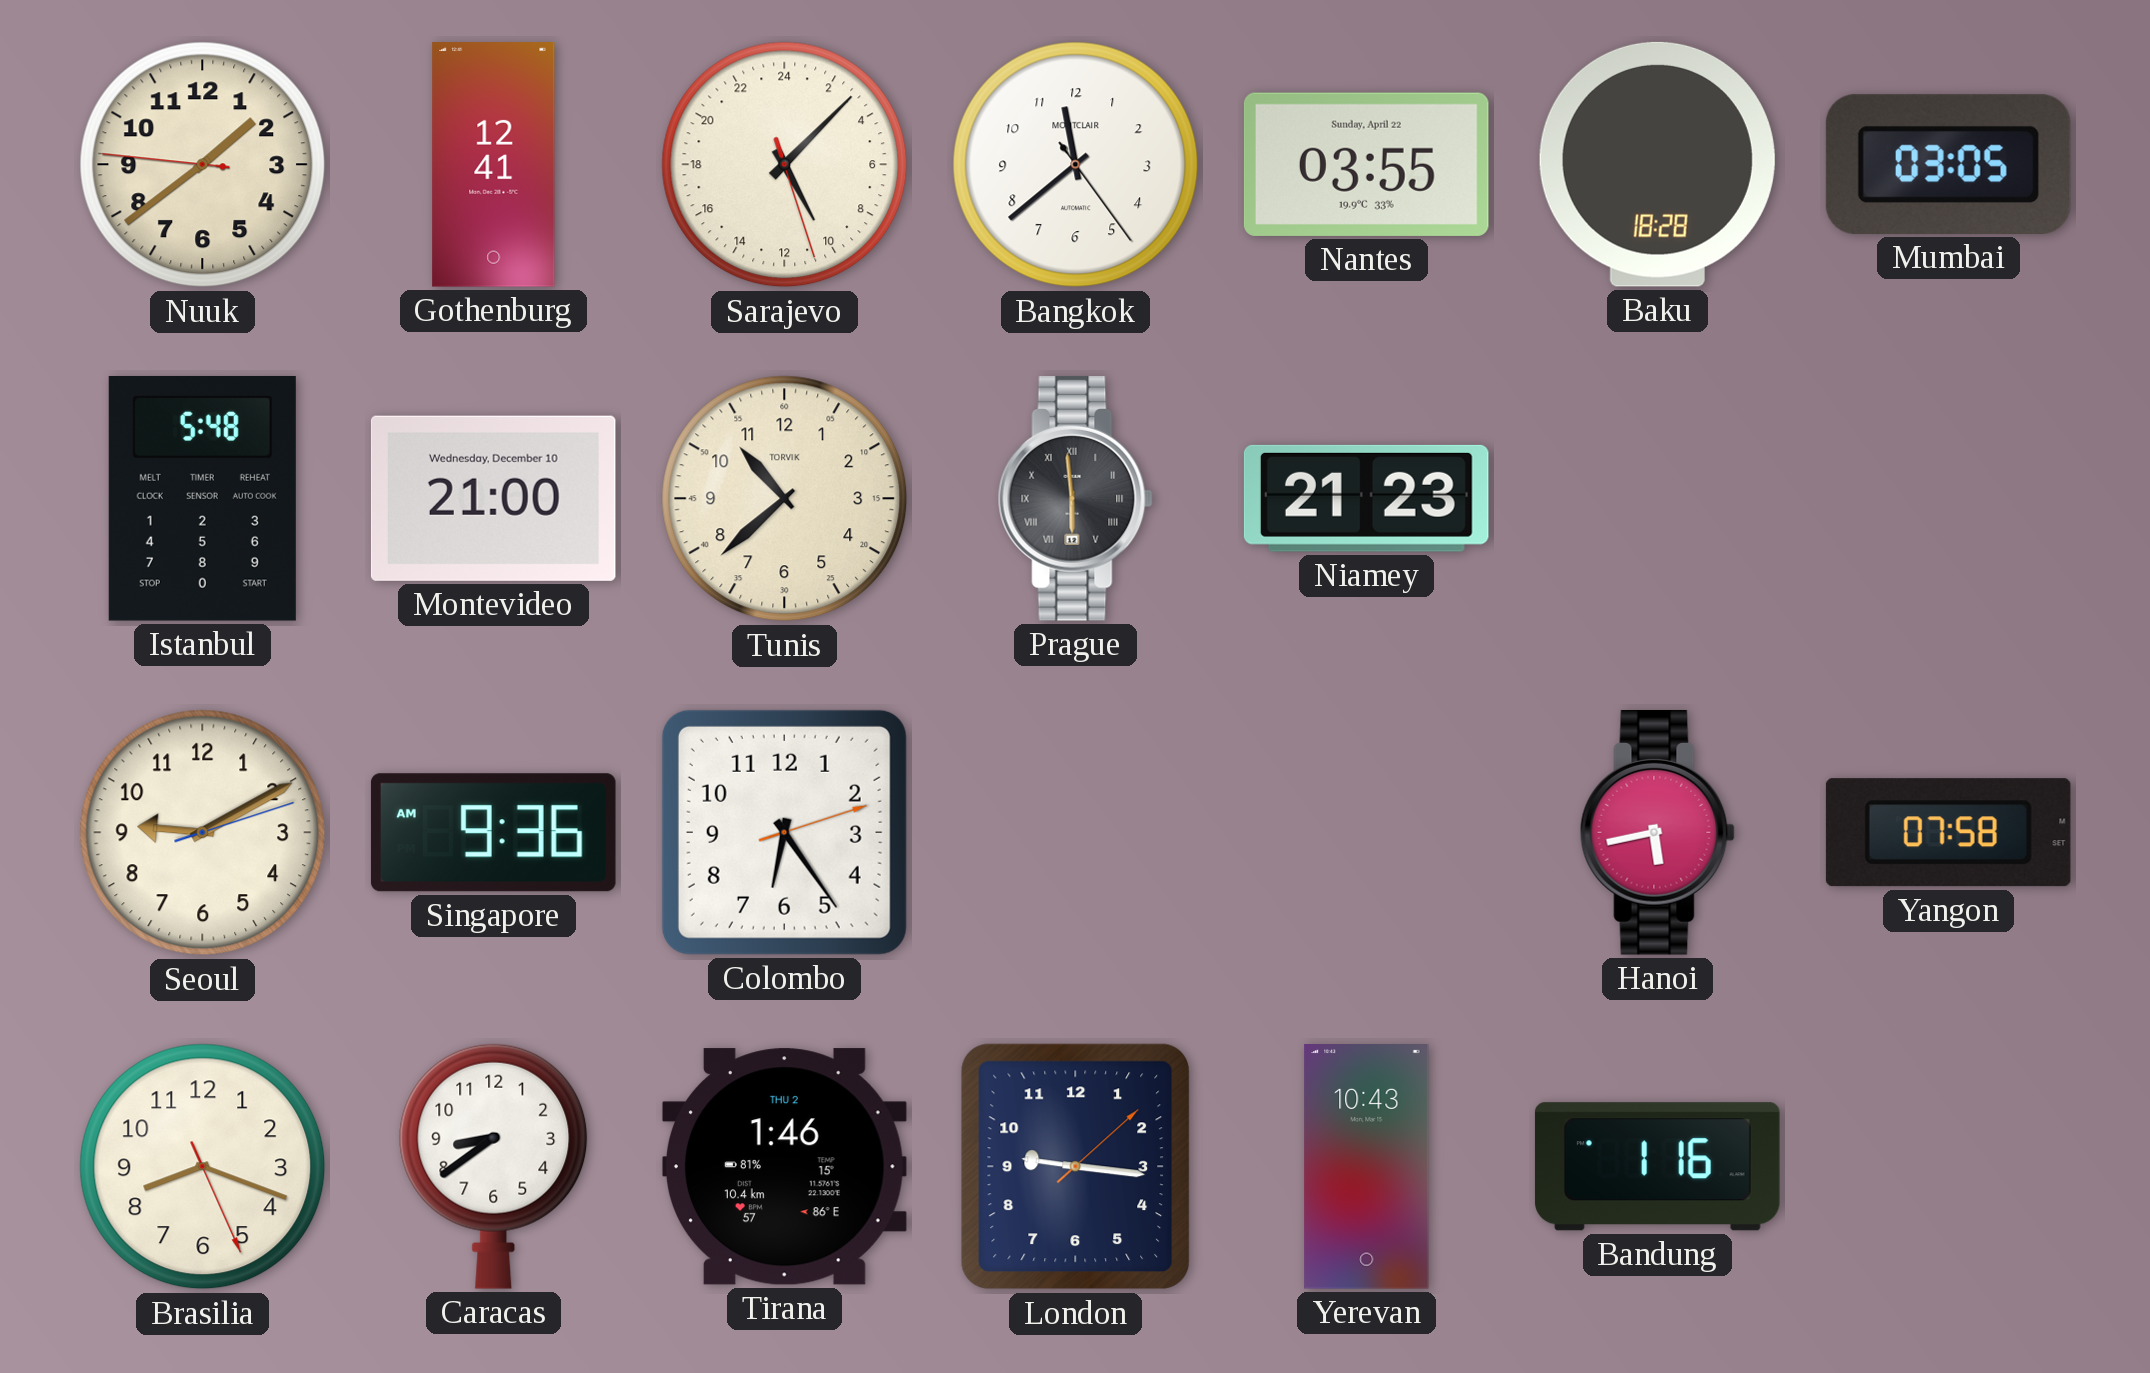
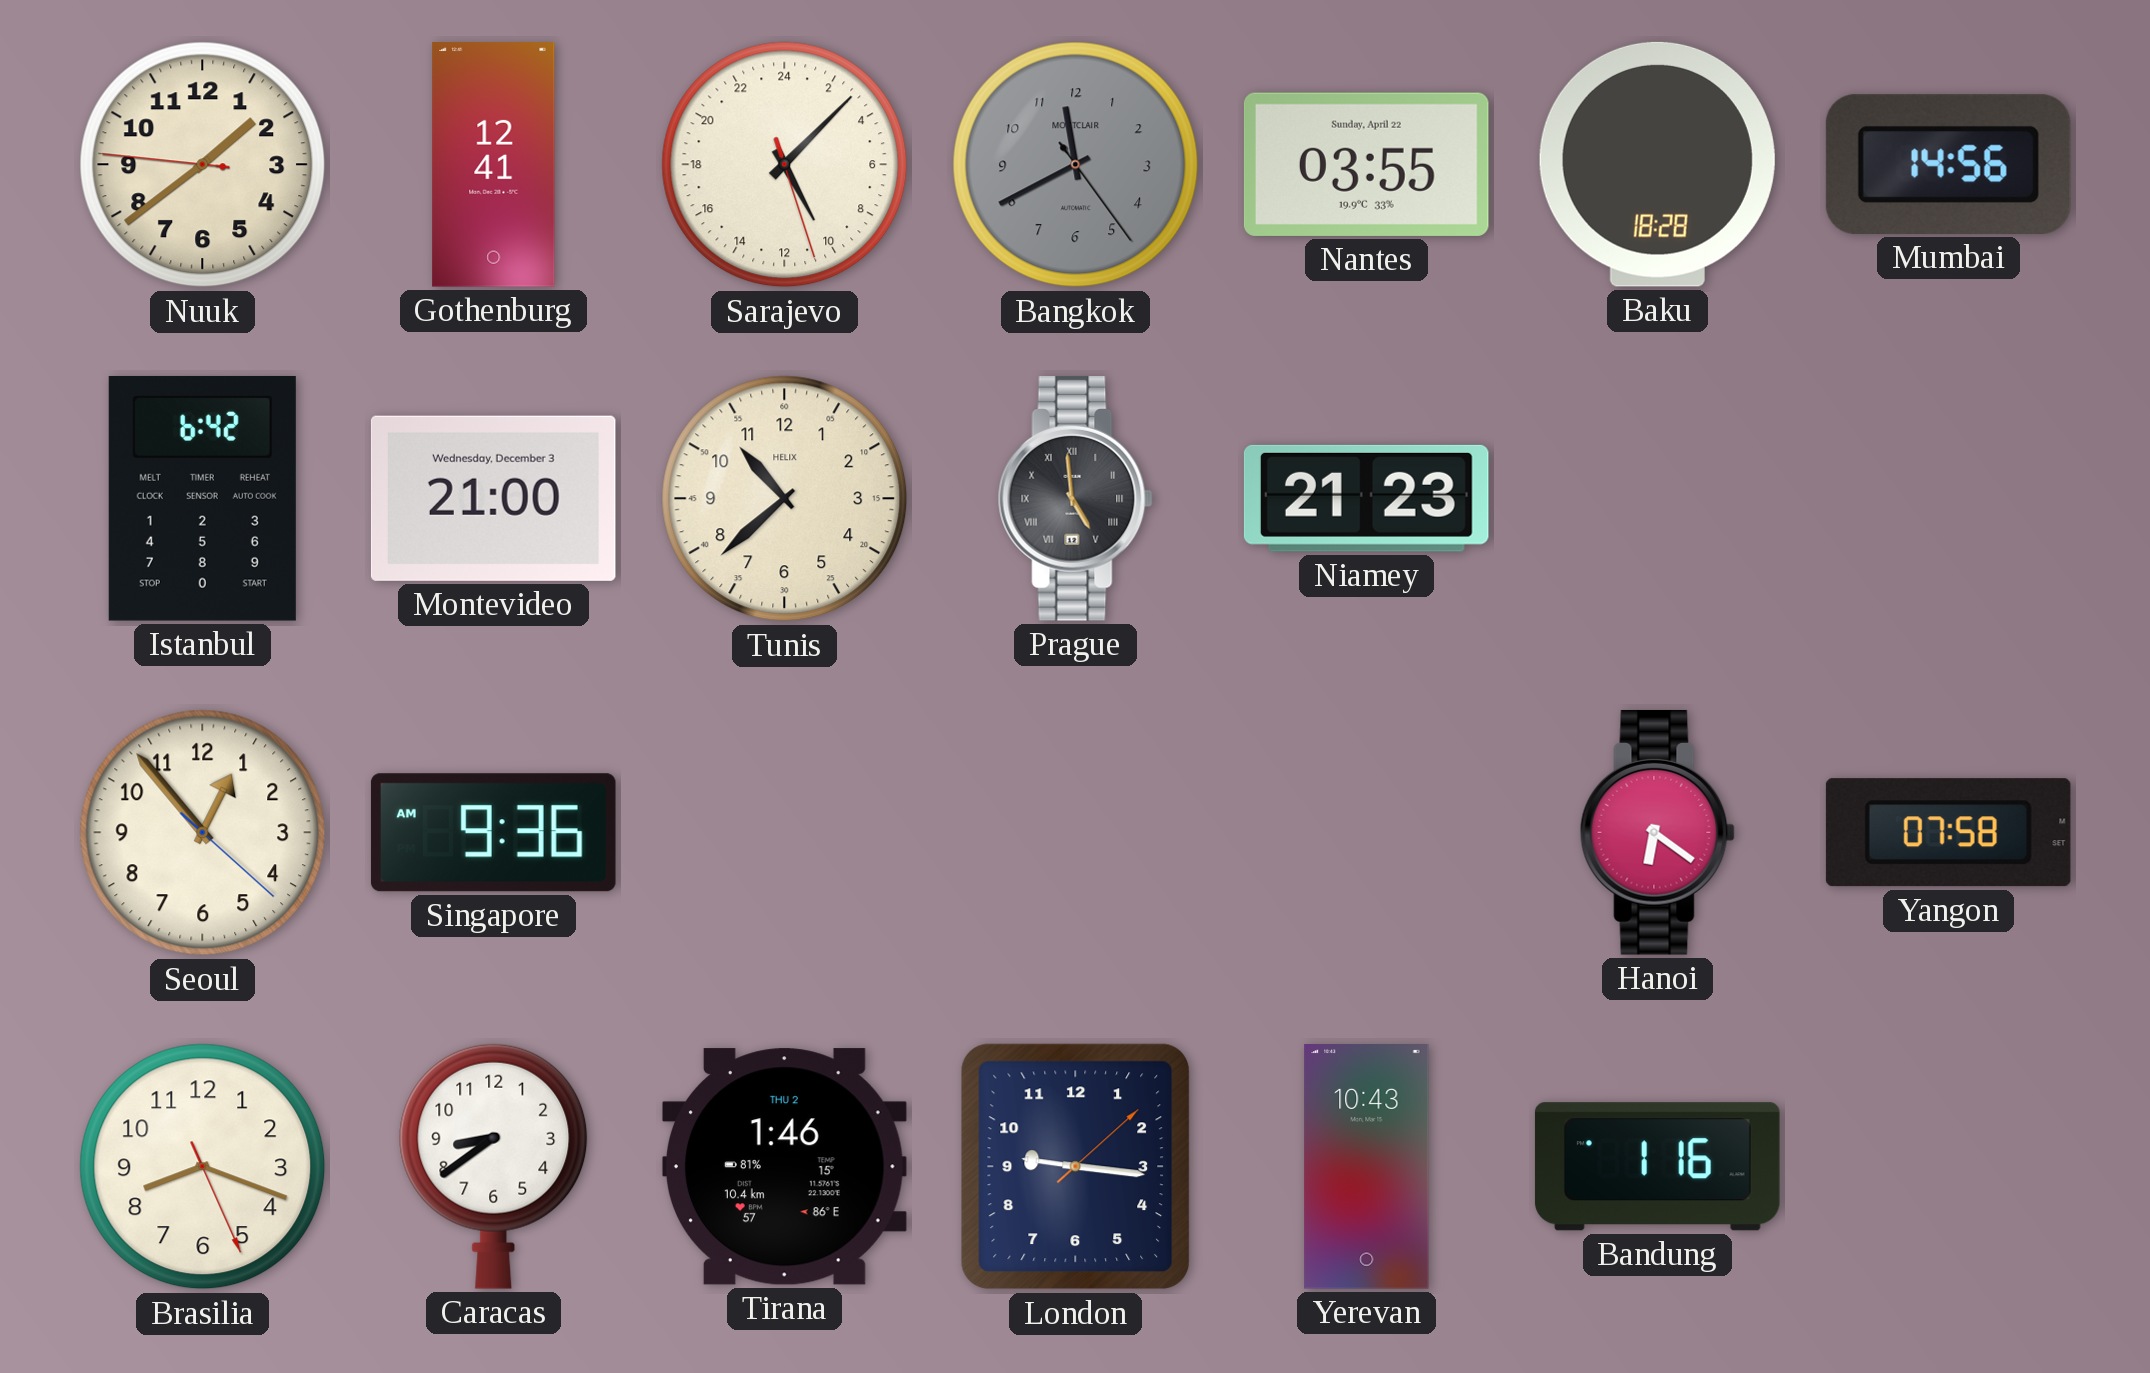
Bangkok: 11:38 -> 11:40 (1076, 165)
Bangkok dial: white -> grey (1076, 165)
Mumbai: 03:05 -> 14:56 (1948, 164)
Istanbul: 5:48 -> 6:42 (202, 498)
Montevideo date: Wednesday, December 10 -> Wednesday, December 3 (493, 498)
Tunis brand: TORVIK -> HELIX (785, 499)
Prague: 5:59 -> 4:59 (1075, 499)
Seoul: 9:10 -> 12:53 (203, 833)
Colombo: 6:24 -> none (784, 832)
Hanoi: 5:43 -> 6:21 (1657, 833)
